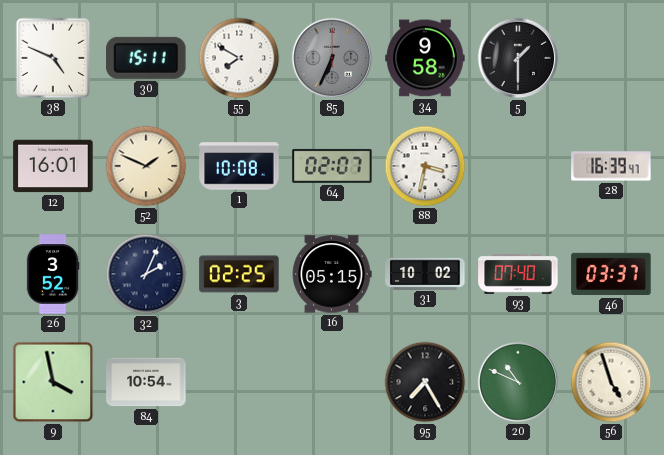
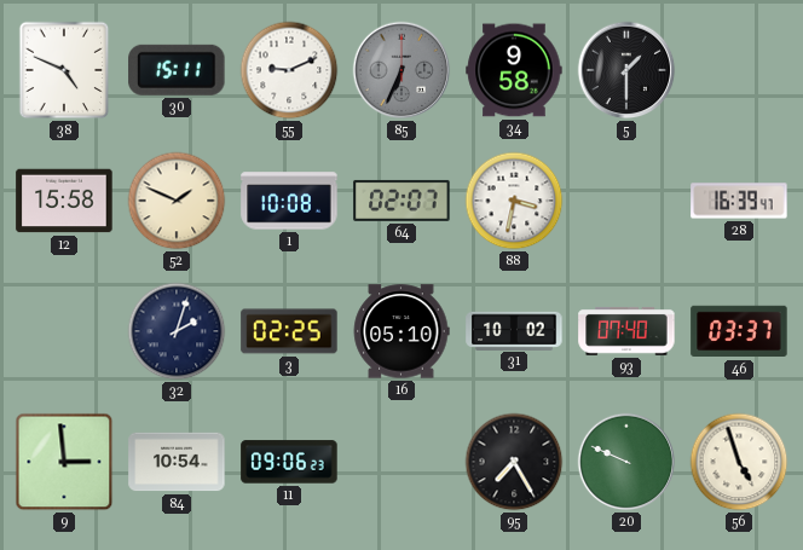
55: 7:50 -> 9:11 (289, 70)
12: 16:01 -> 15:58 (64, 201)
26: 3:52 -> none (53, 274)
32: 2:04 -> 2:03 (177, 331)
16: 05:15 -> 05:10 (401, 331)
9: 3:58 -> 2:59 (64, 462)
11: none -> 09:06 (289, 462)
20: 10:49 -> 9:49 (626, 462)
